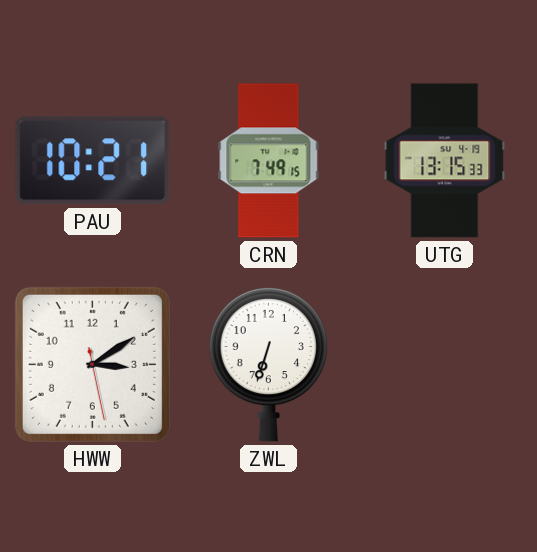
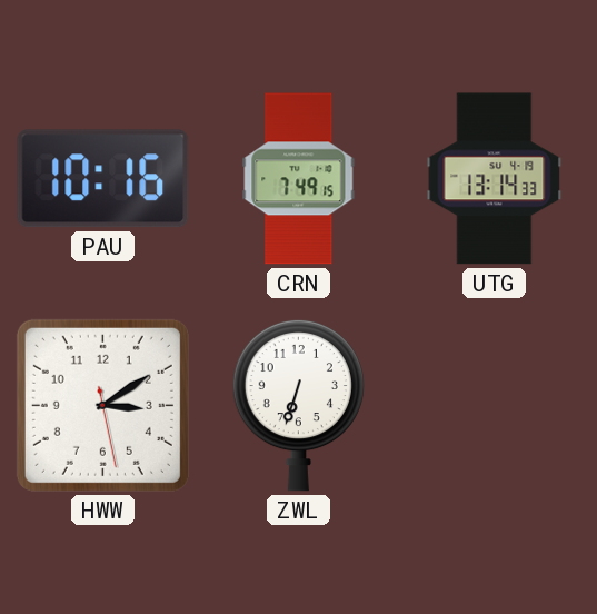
PAU: 10:21 -> 10:16 (103, 179)
UTG: 13:15 -> 13:14 (495, 179)
